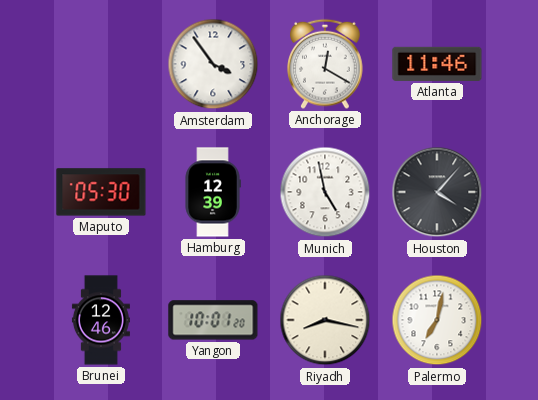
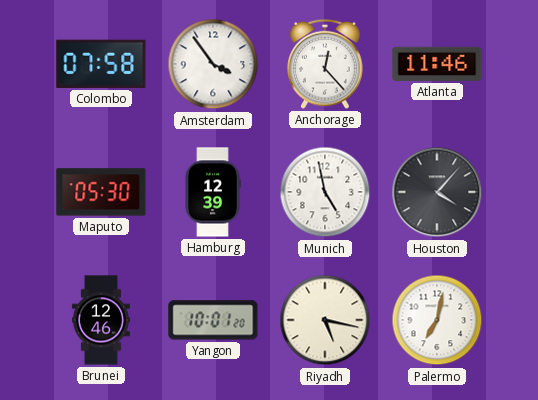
Colombo: none -> 07:58 (101, 64)
Anchorage: 12:20 -> 12:23 (325, 64)
Riyadh: 8:17 -> 5:17 (325, 320)
